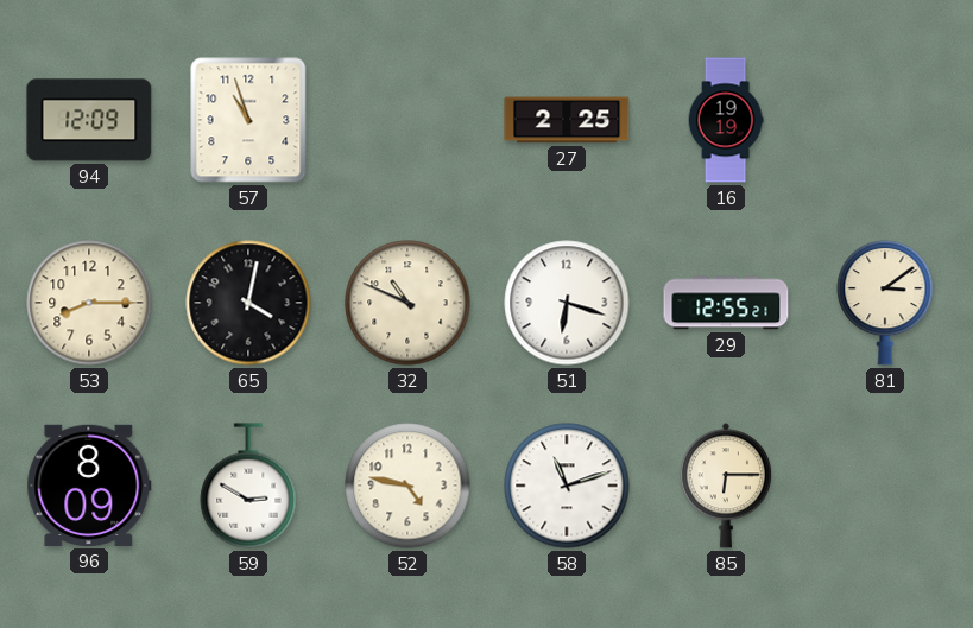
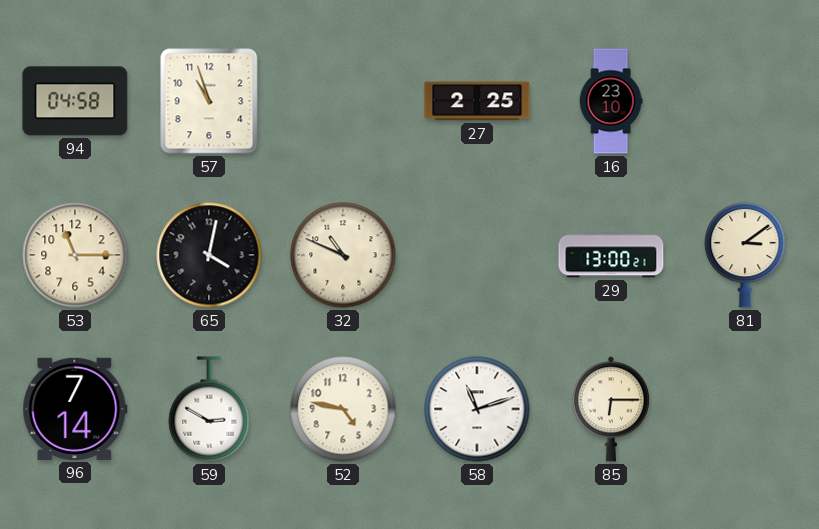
94: 12:09 -> 04:58 (75, 101)
16: 19:19 -> 23:10 (611, 101)
53: 8:15 -> 11:15 (75, 255)
51: 6:18 -> none (567, 303)
29: 12:55 -> 13:00 (611, 255)
96: 8:09 -> 7:14 (75, 409)
